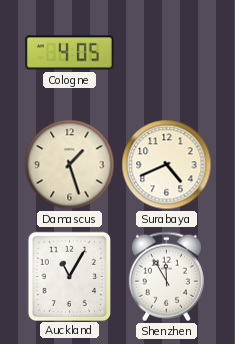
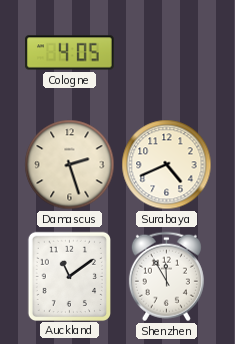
Damascus: 1:27 -> 2:27 (70, 165)
Auckland: 11:05 -> 11:09 (69, 276)
